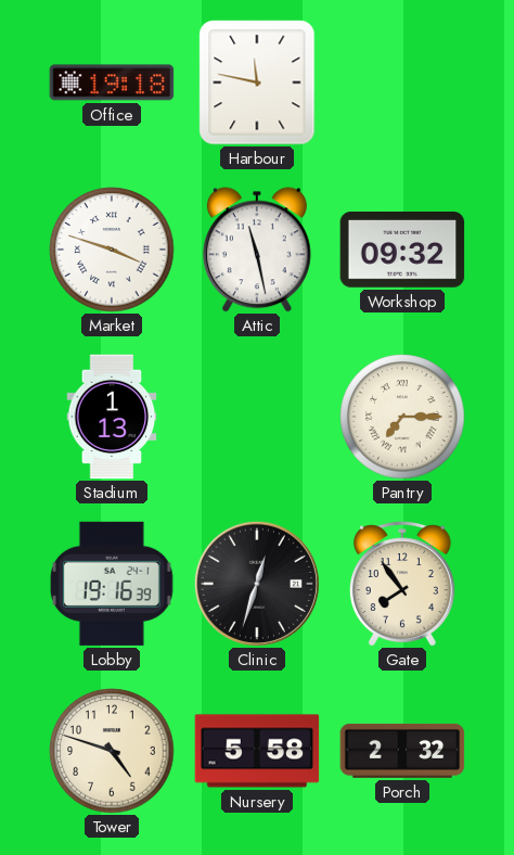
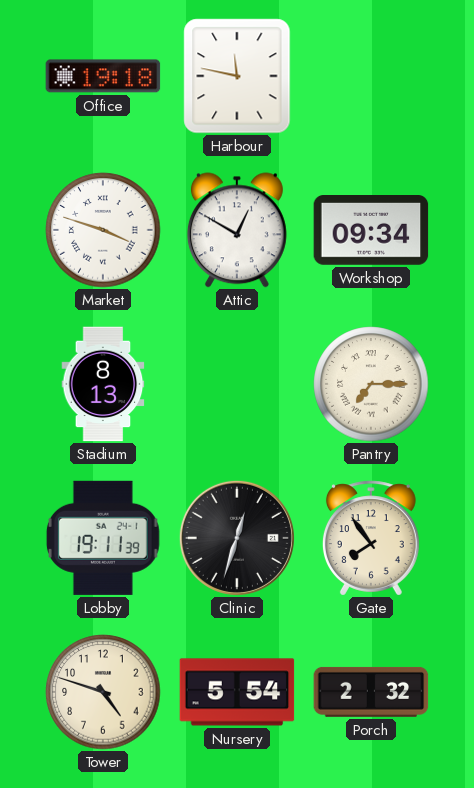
Attic: 11:28 -> 12:50 (237, 230)
Workshop: 09:32 -> 09:34 (371, 231)
Stadium: 1:13 -> 8:13 (103, 384)
Lobby: 19:16 -> 19:11 (103, 538)
Nursery: 5:58 -> 5:54 (237, 692)
